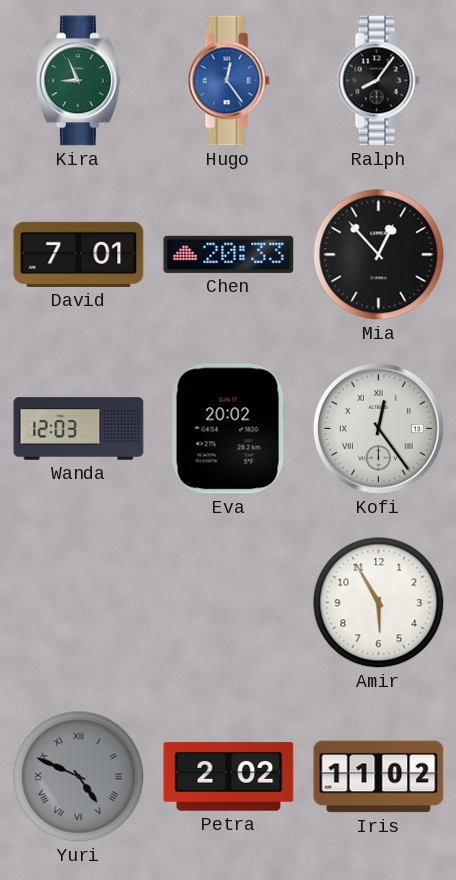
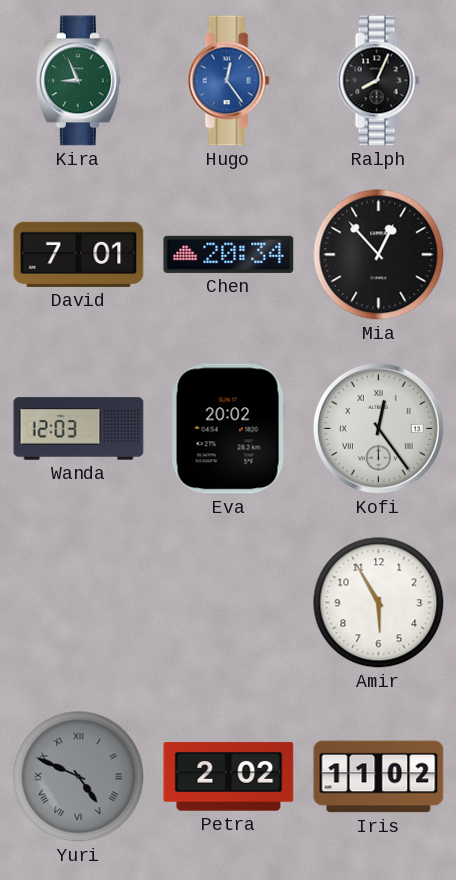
Ralph: 8:06 -> 8:04 (378, 81)
Chen: 20:33 -> 20:34 (229, 254)
